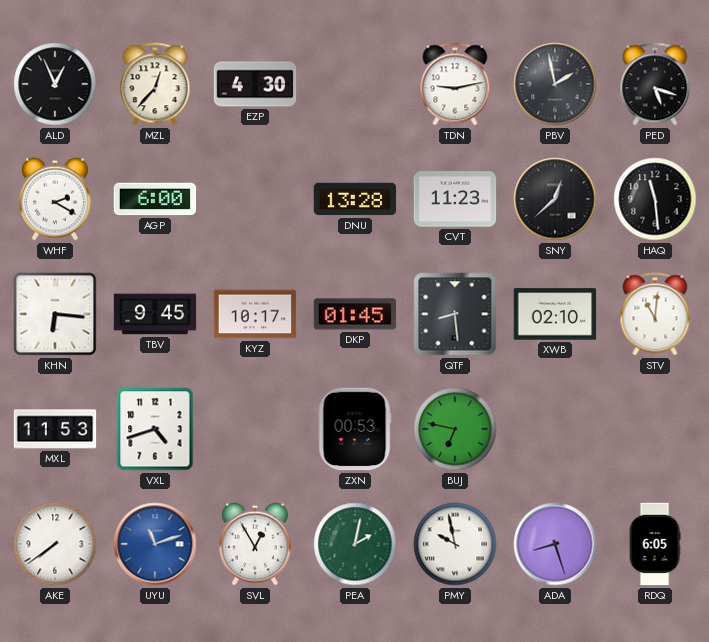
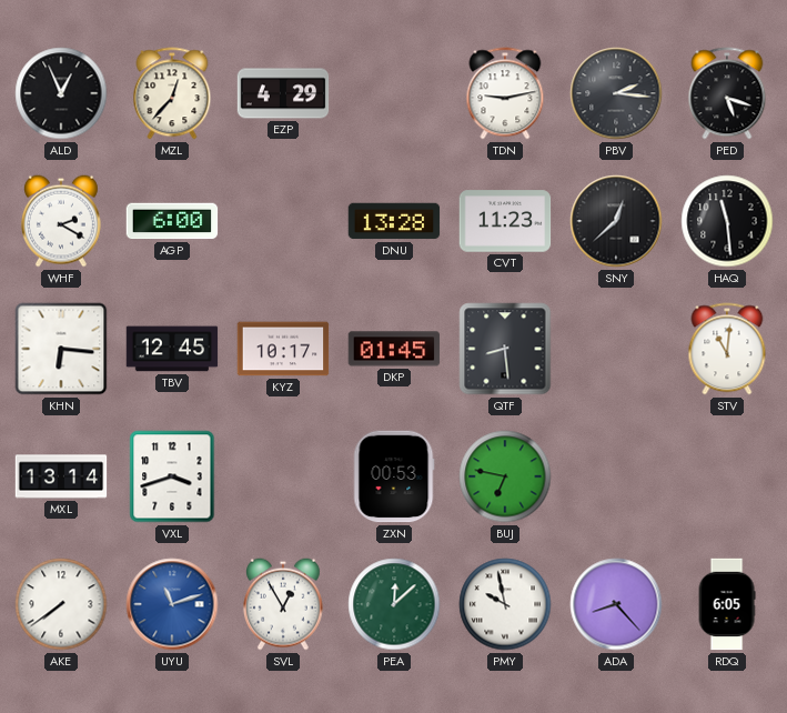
EZP: 4:30 -> 4:29 (283, 93)
PBV: 1:58 -> 2:16 (616, 93)
TBV: 9:45 -> 12:45 (172, 349)
XWB: 02:10 -> none (555, 314)
MXL: 11:53 -> 13:14 (61, 476)
VXL: 4:42 -> 3:42 (172, 476)
PEA: 2:02 -> 12:08 (394, 604)
ADA: 8:27 -> 8:23 (616, 604)
